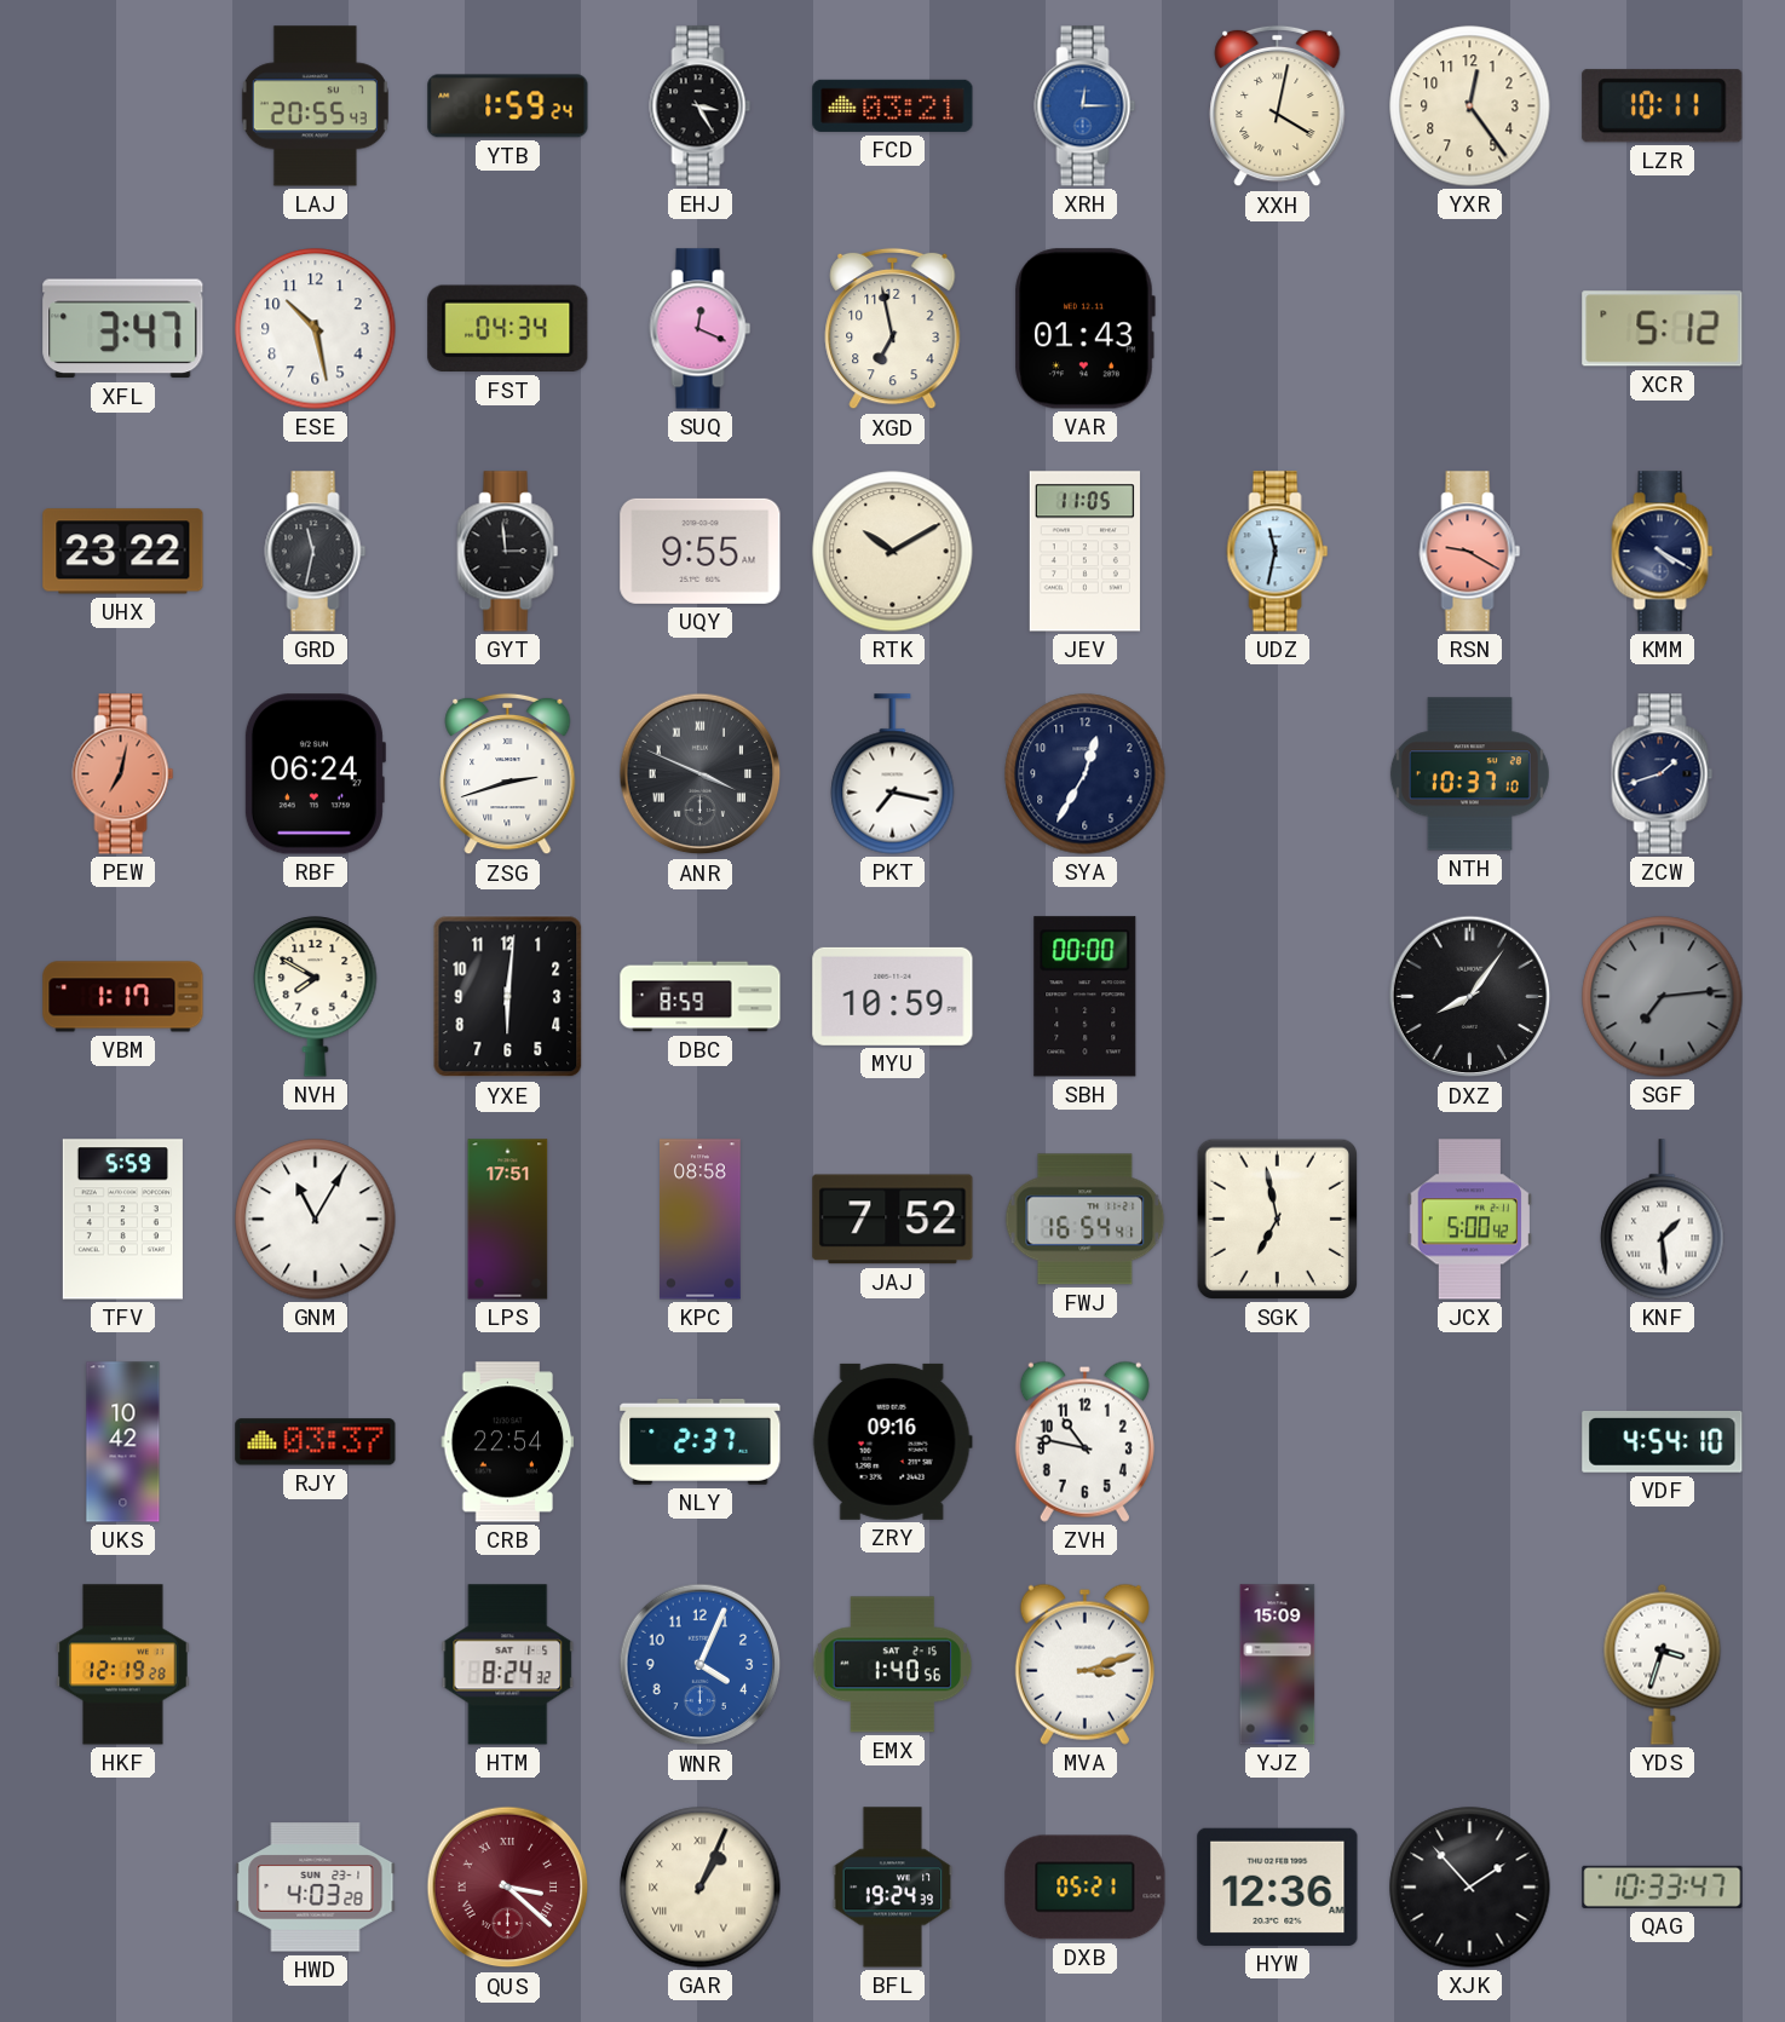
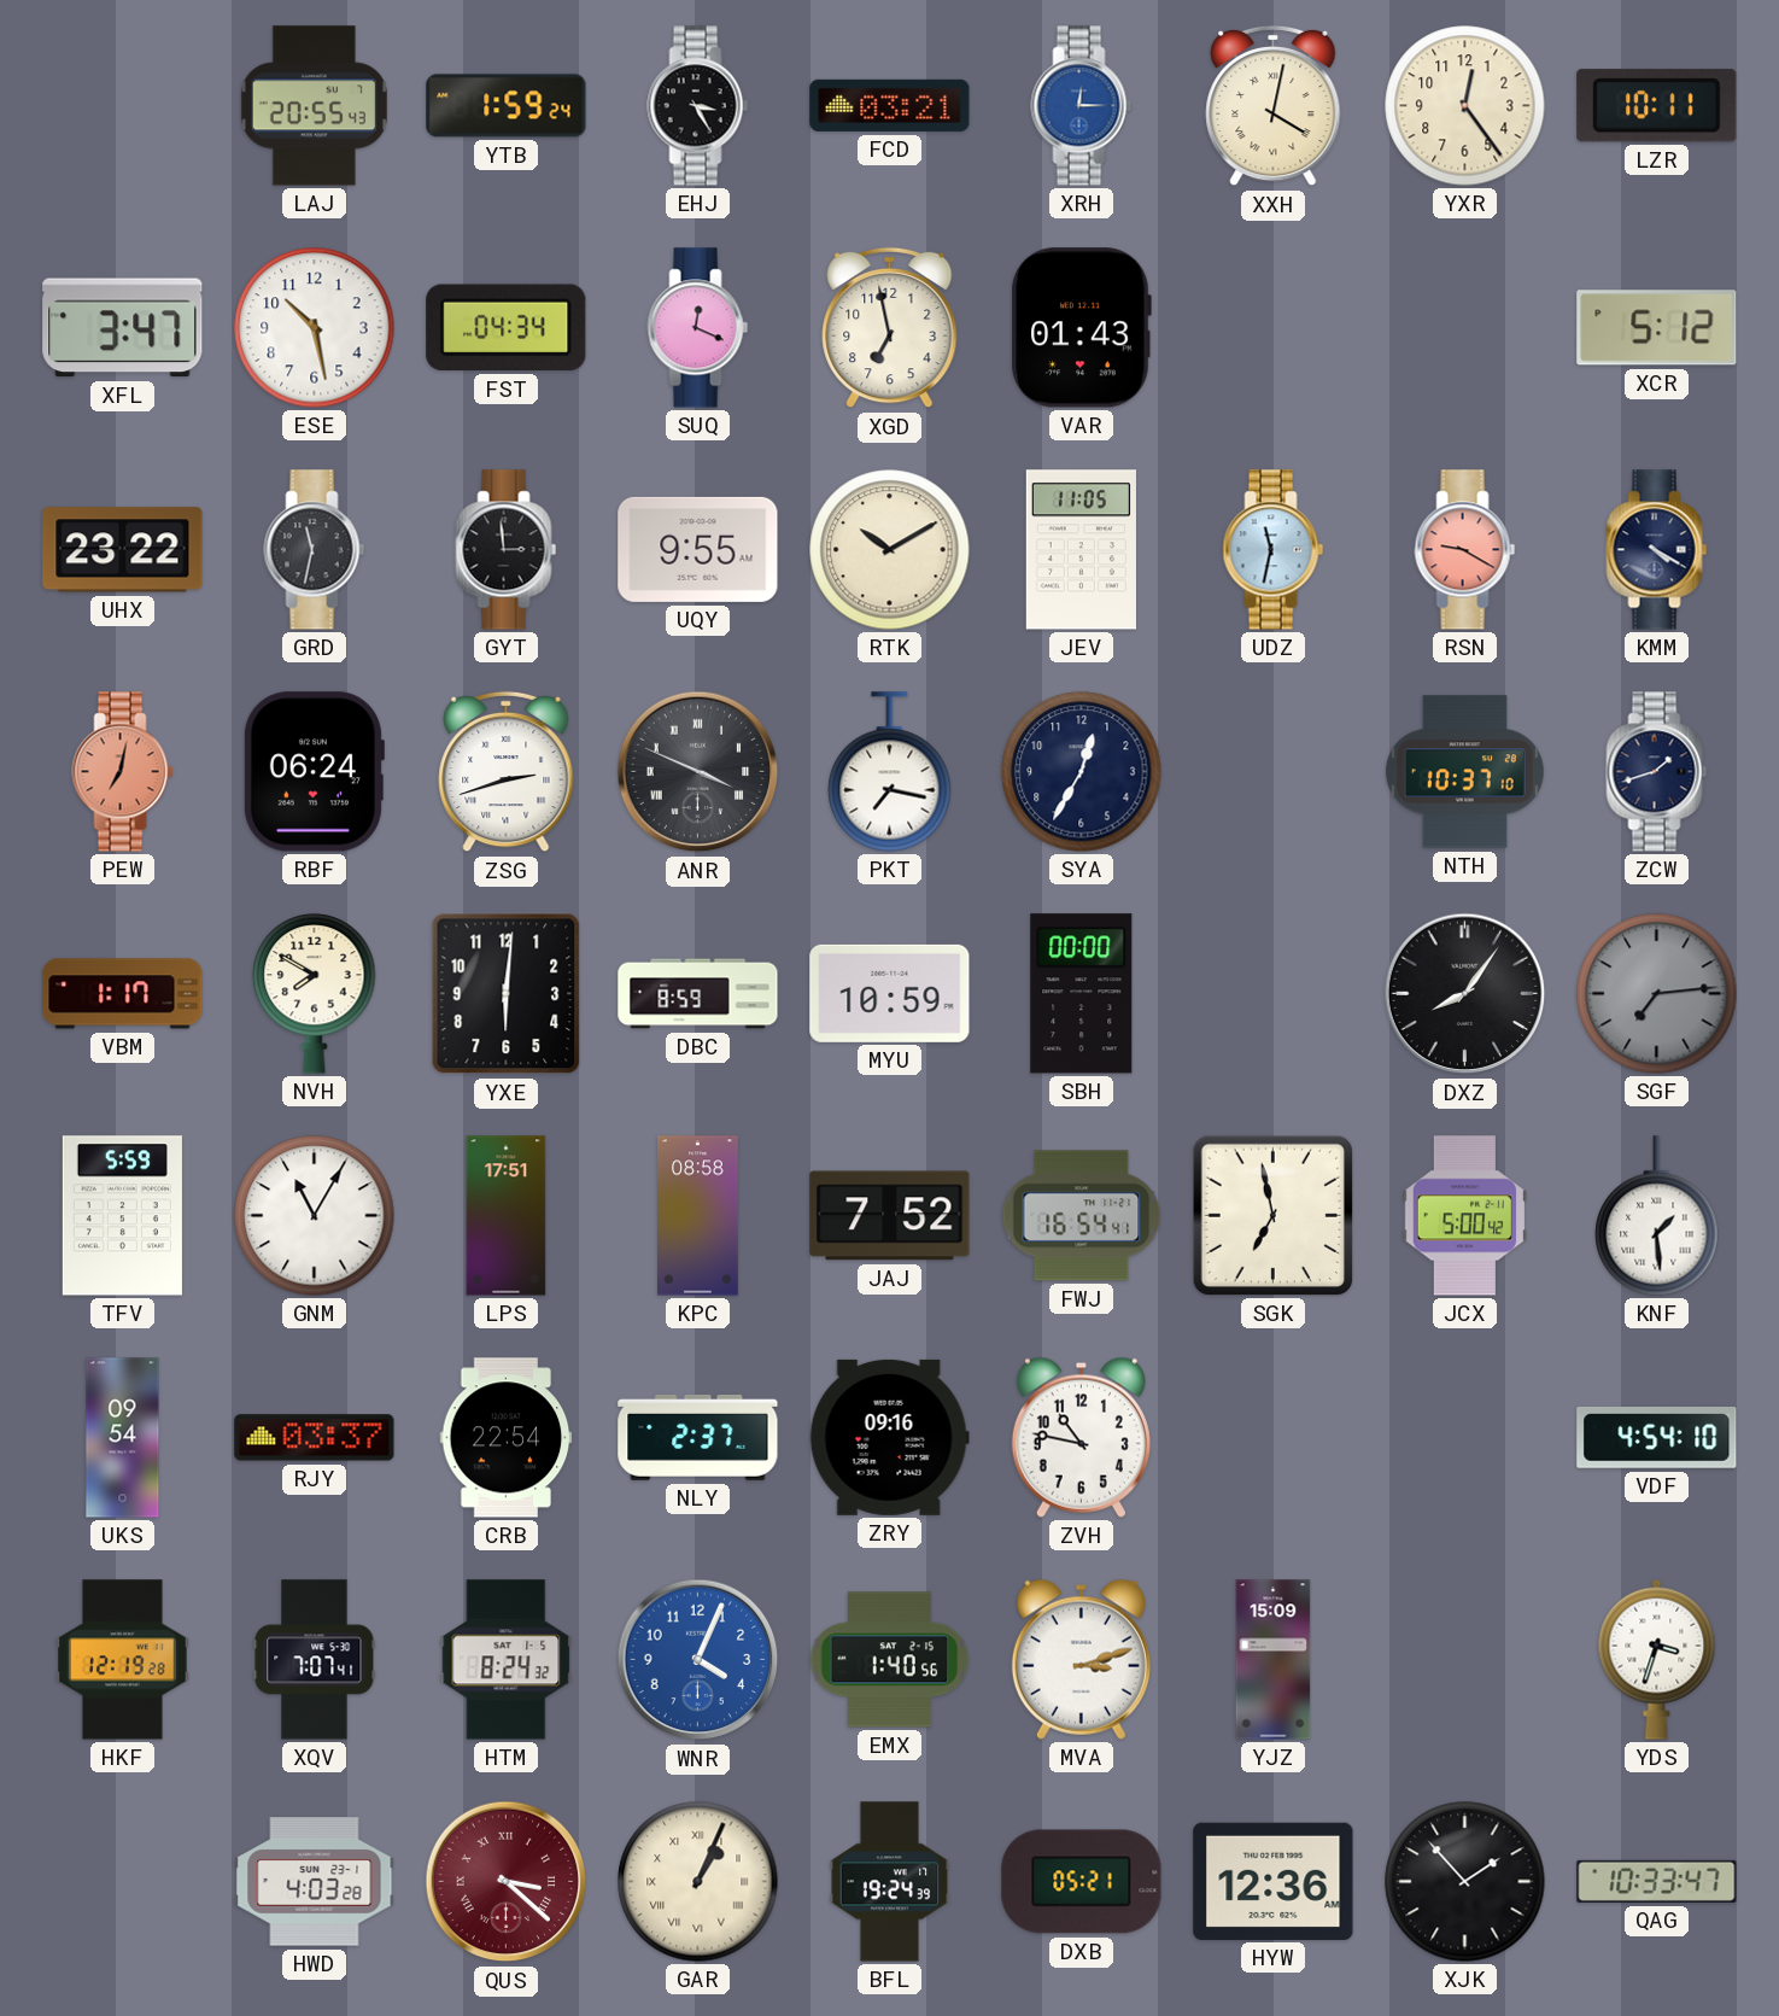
UKS: 10:42 -> 09:54 (123, 1438)
XQV: none -> 7:07 (315, 1660)
